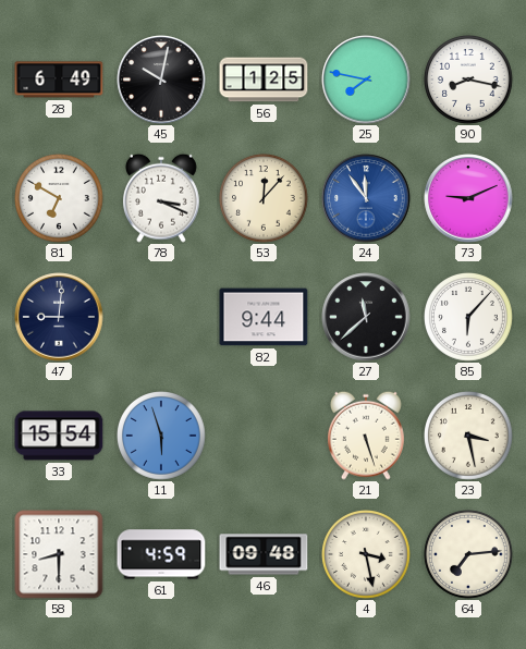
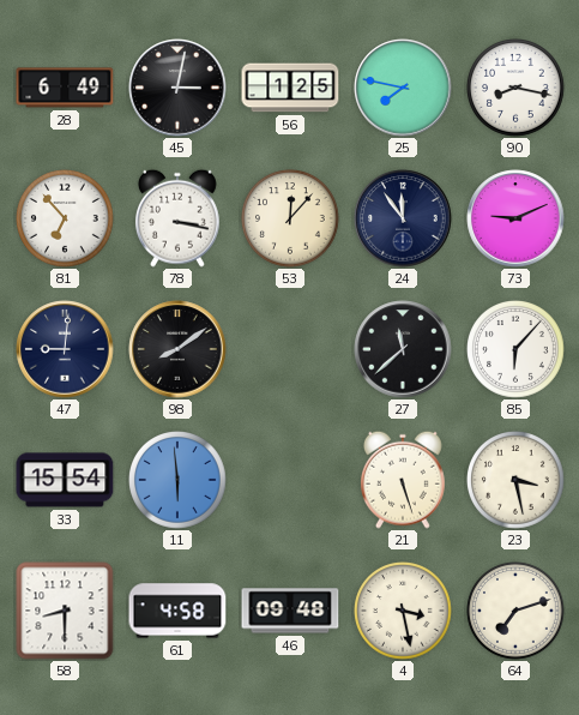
45: 10:02 -> 3:02 (177, 88)
81: 6:50 -> 6:53 (66, 220)
78: 3:19 -> 3:17 (177, 218)
24 dial: blue -> navy (403, 218)
98: none -> 8:09 (177, 349)
82: 9:44 -> none (264, 317)
11: 5:57 -> 5:59 (179, 481)
61: 4:59 -> 4:58 (177, 611)
64: 7:14 -> 7:12 (517, 612)
